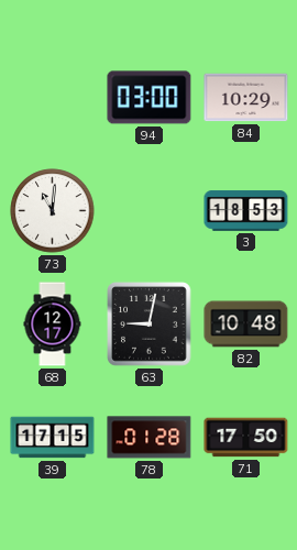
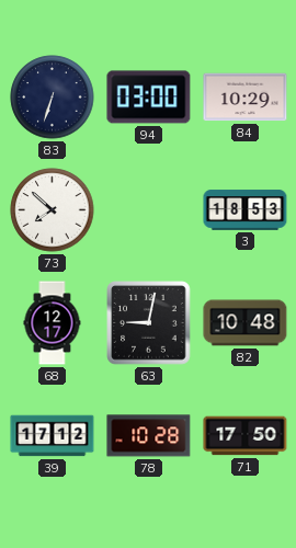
83: none -> 6:33 (53, 98)
73: 11:01 -> 7:52 (53, 210)
39: 17:15 -> 17:12 (53, 436)
78: 01:28 -> 10:28 (149, 436)
